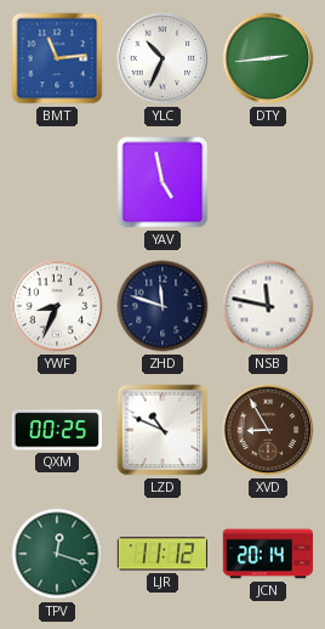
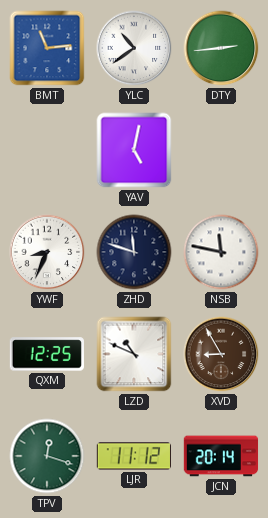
YLC: 10:34 -> 10:39 (134, 48)
YAV: 4:58 -> 5:02 (134, 150)
QXM: 00:25 -> 12:25 (47, 354)
